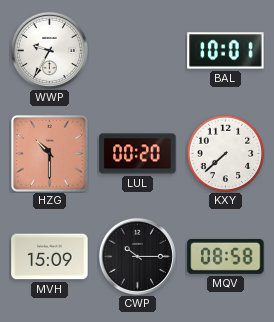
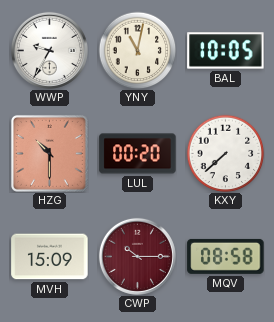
YNY: none -> 11:02 (137, 50)
BAL: 10:01 -> 10:05 (226, 51)
CWP dial: black -> burgundy (137, 256)
